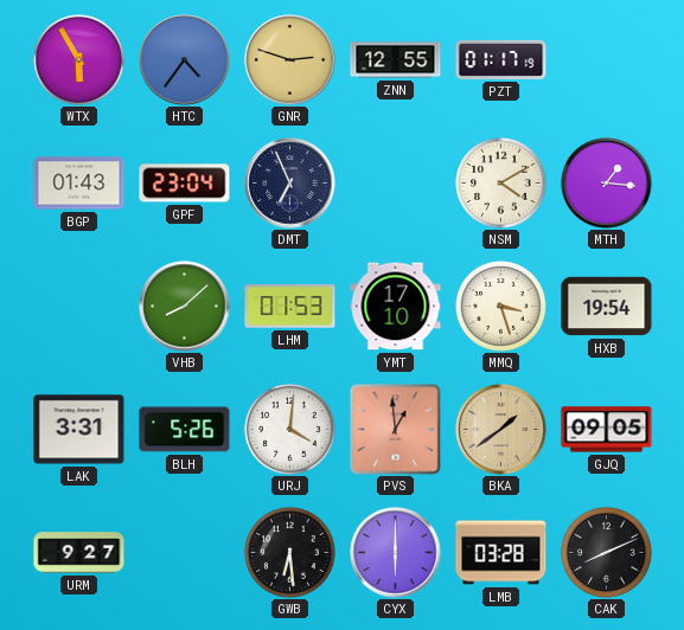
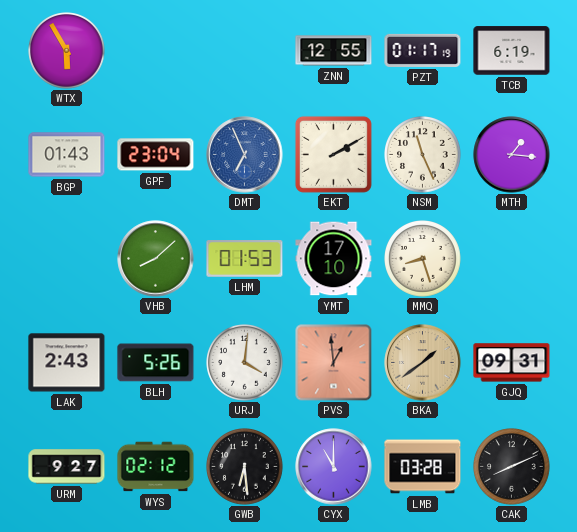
HTC: 4:36 -> none (185, 60)
GNR: 2:48 -> none (290, 60)
TCB: none -> 6:19 (512, 51)
DMT dial: navy -> blue (245, 155)
EKT: none -> 2:10 (333, 154)
NSM: 4:10 -> 11:26 (423, 155)
MMQ: 3:27 -> 8:27 (423, 259)
HXB: 19:54 -> none (607, 307)
LAK: 3:31 -> 2:43 (67, 363)
GJQ: 09:05 -> 09:31 (512, 363)
WYS: none -> 02:12 (156, 467)
CYX: 6:00 -> 11:00 (334, 467)
